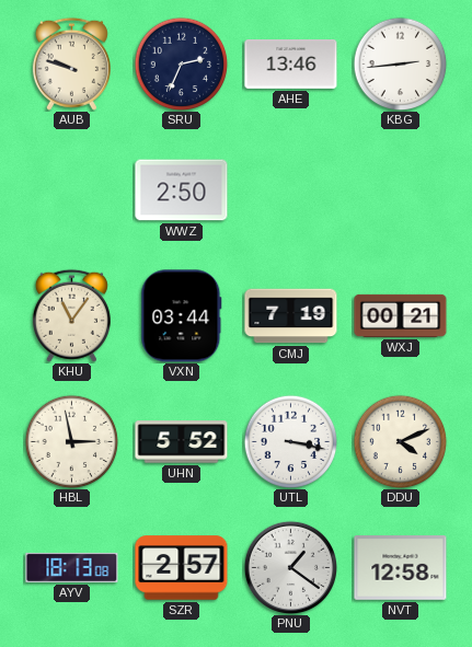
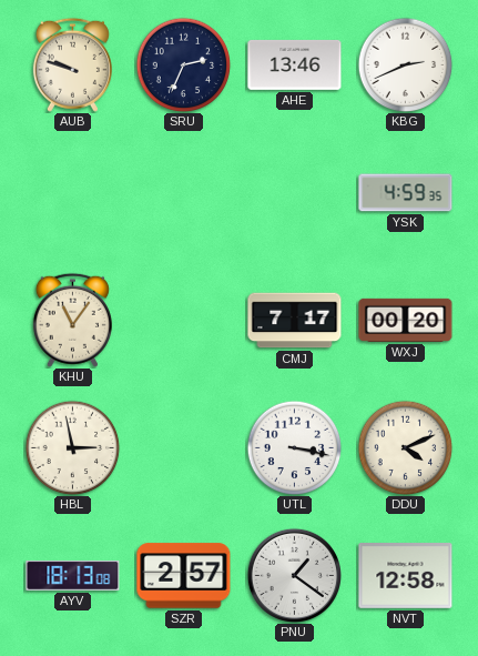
KBG: 2:44 -> 2:41 (405, 64)
WWZ: 2:50 -> none (182, 190)
YSK: none -> 4:59 (406, 193)
VXN: 03:44 -> none (182, 316)
CMJ: 7:19 -> 7:17 (295, 321)
WXJ: 00:21 -> 00:20 (406, 320)
UHN: 5:52 -> none (182, 442)
